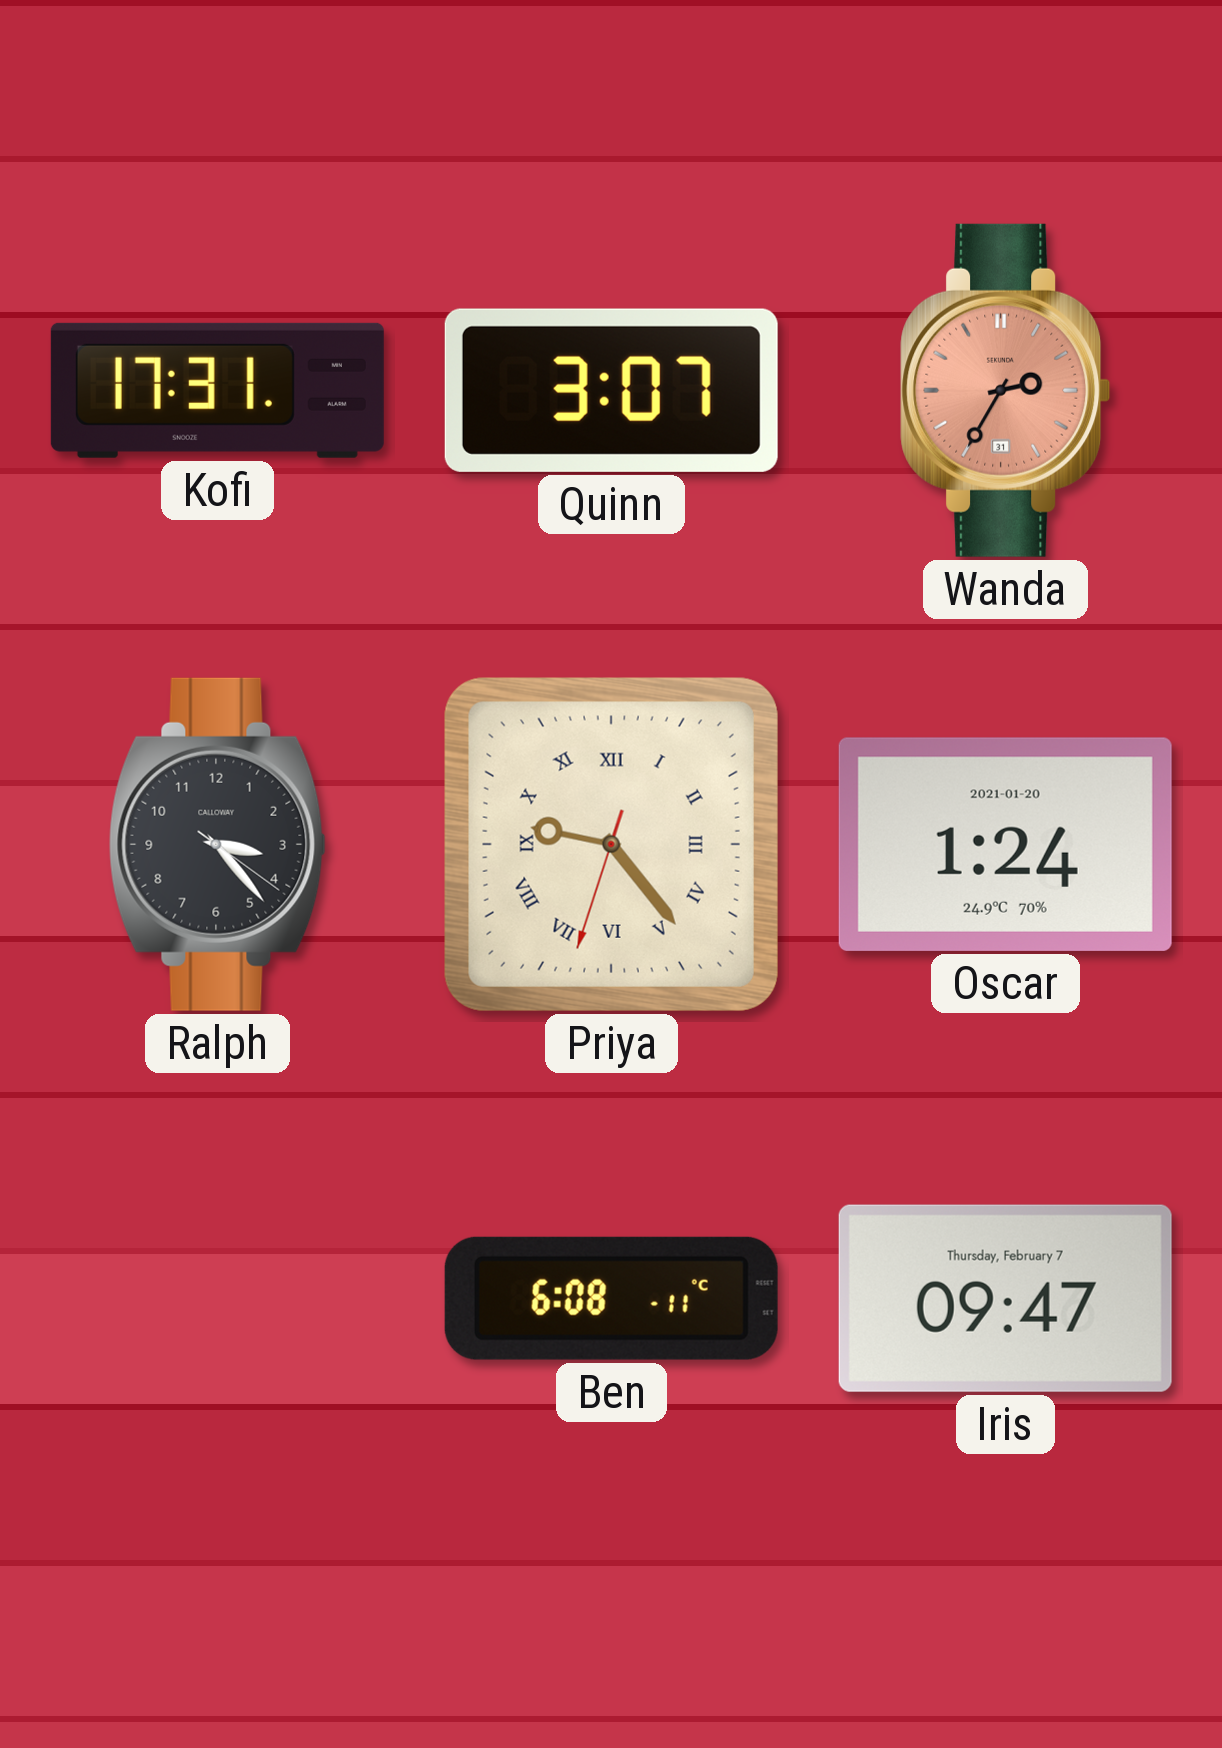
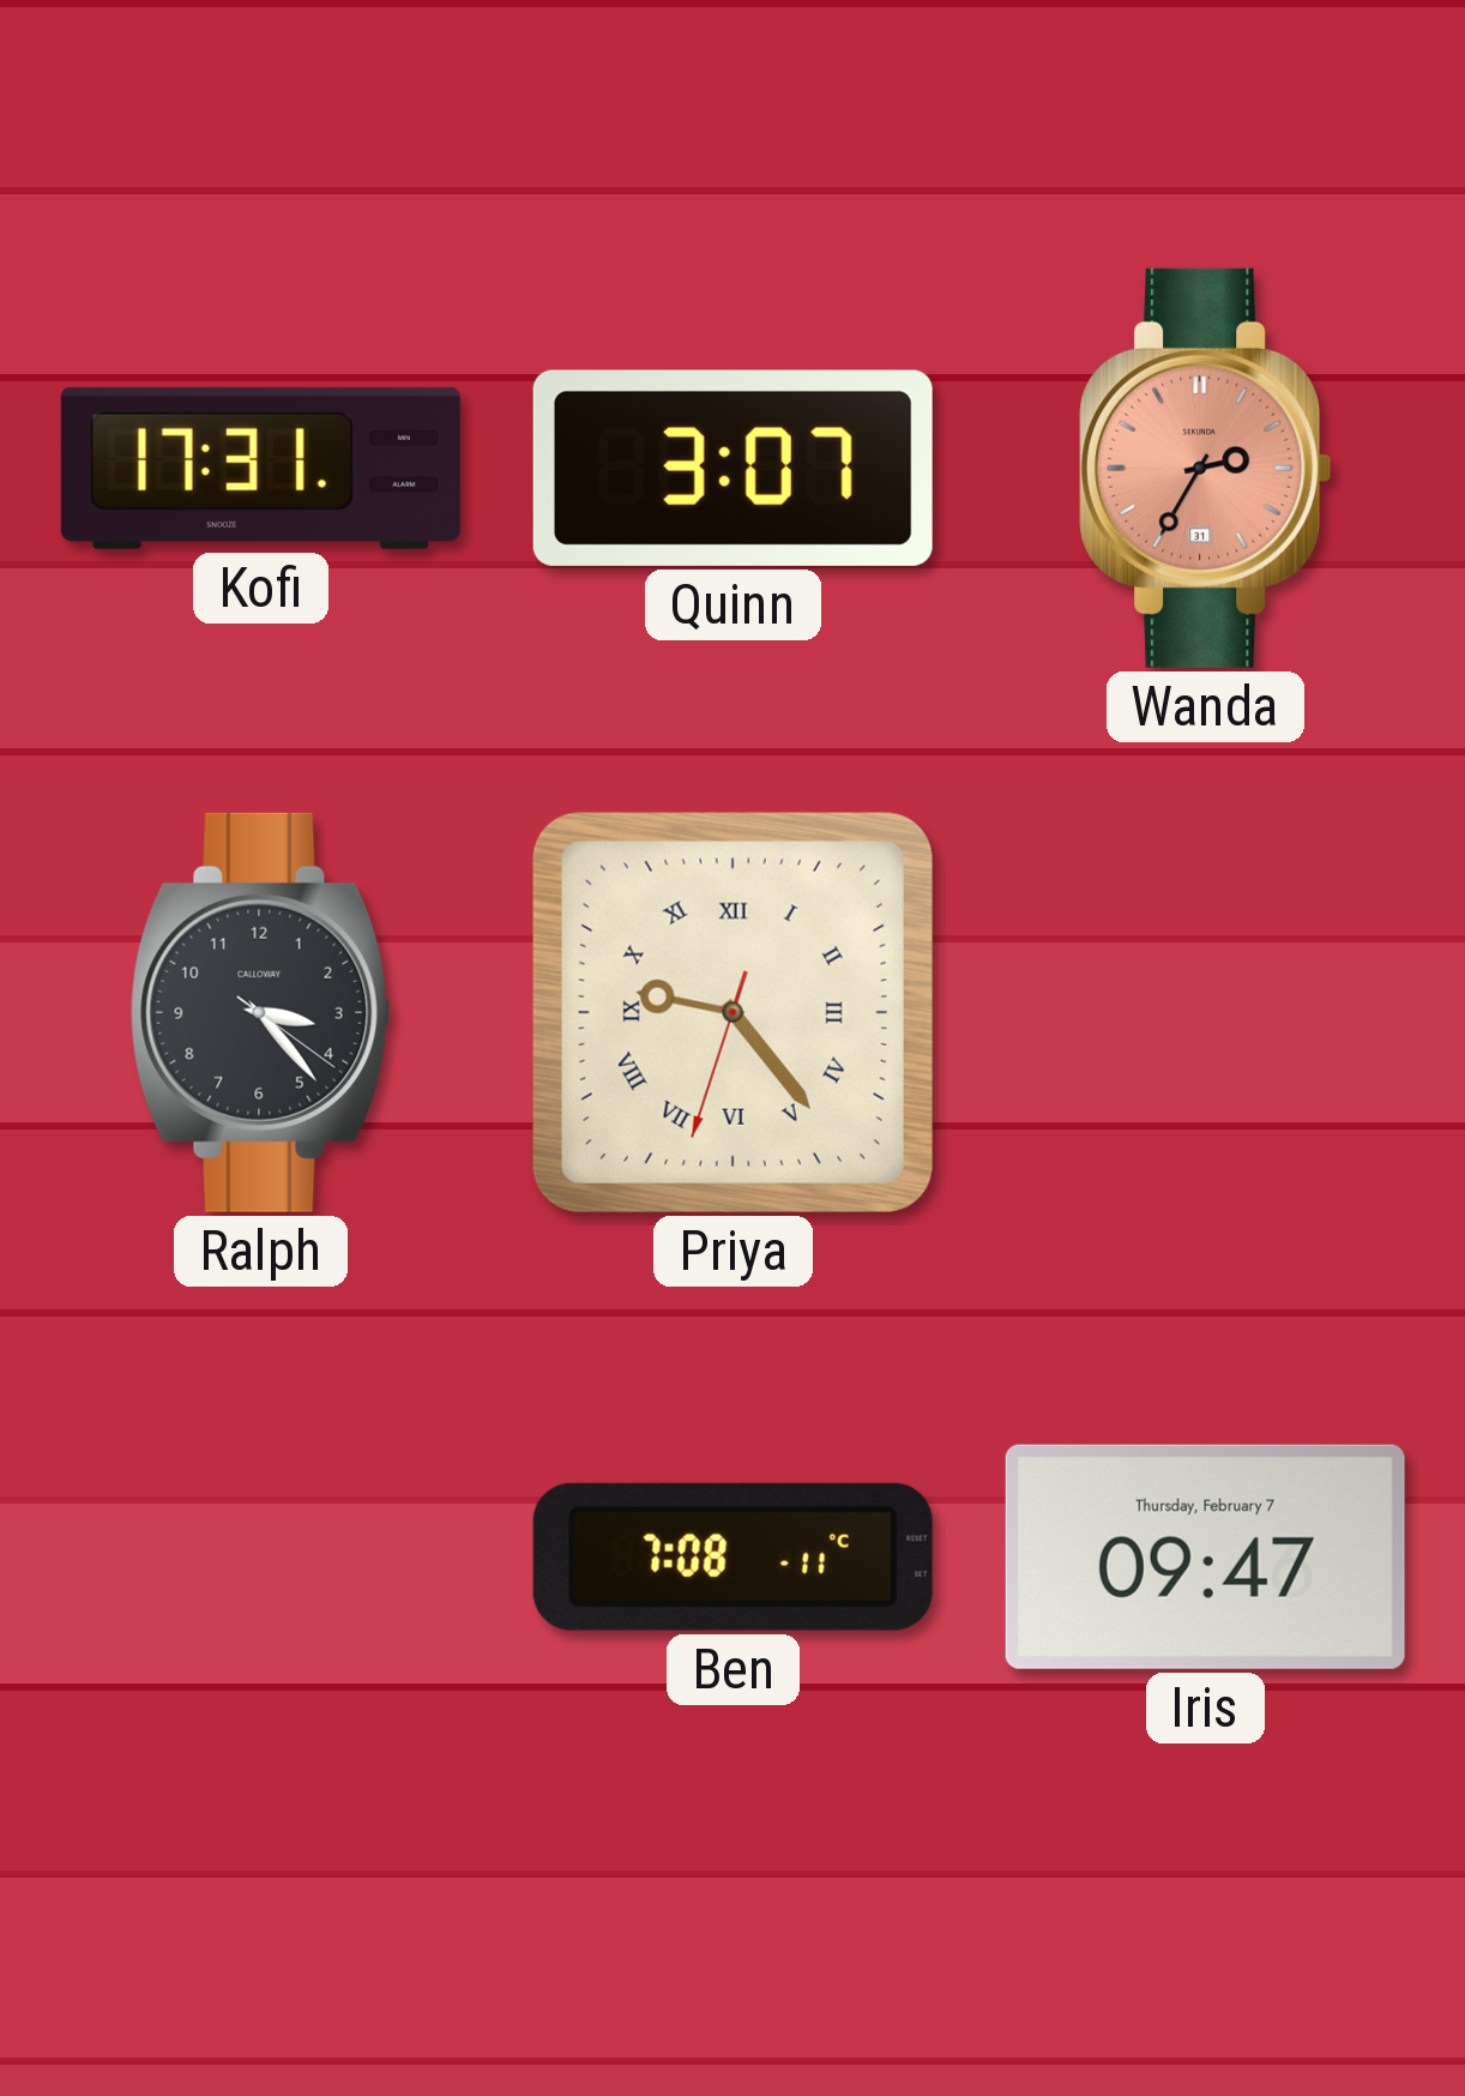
Oscar: 1:24 -> none (1005, 844)
Ben: 6:08 -> 7:08 (732, 1556)
